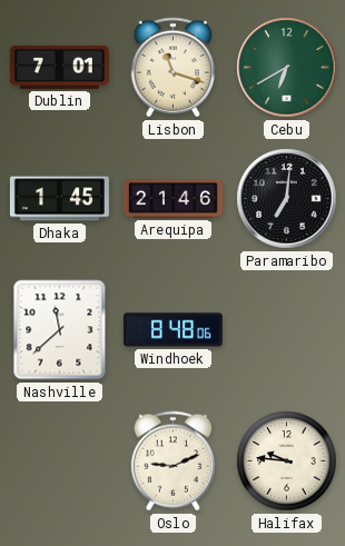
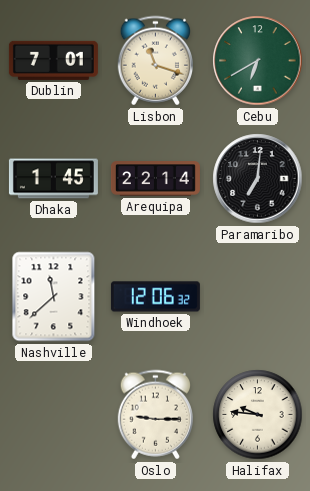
Arequipa: 21:46 -> 22:14 (155, 179)
Windhoek: 8:48 -> 12:06 (155, 297)
Oslo: 9:11 -> 9:15 (155, 415)
